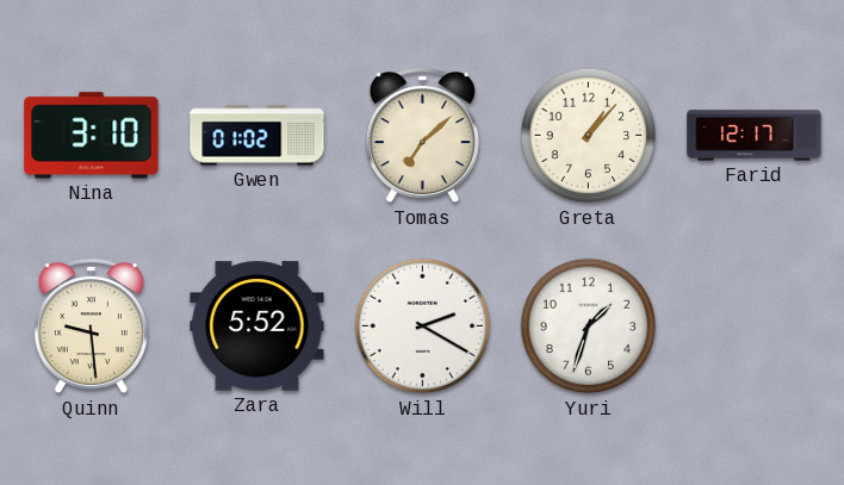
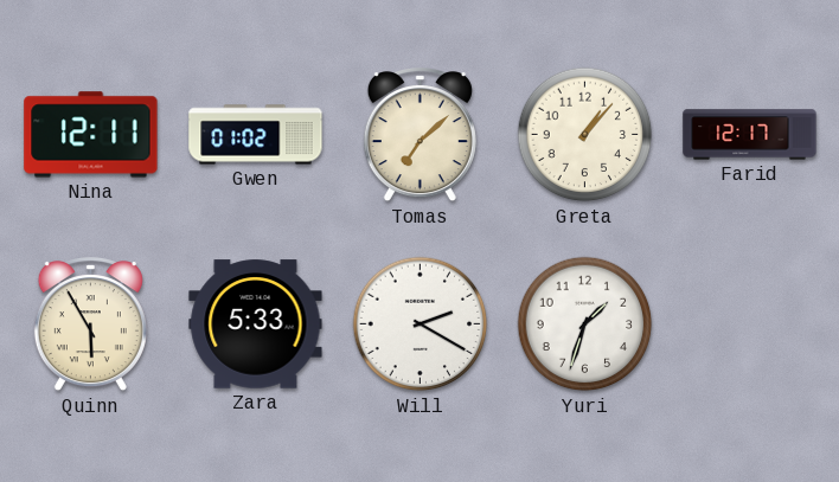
Nina: 3:10 -> 12:11 (91, 135)
Quinn: 9:29 -> 5:55 (90, 326)
Zara: 5:52 -> 5:33 (256, 324)
